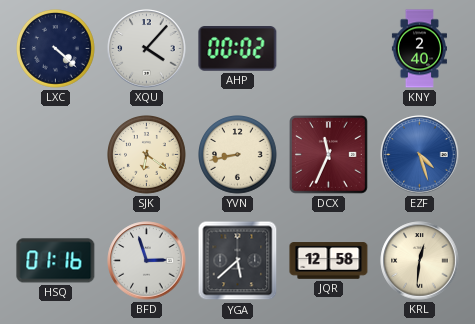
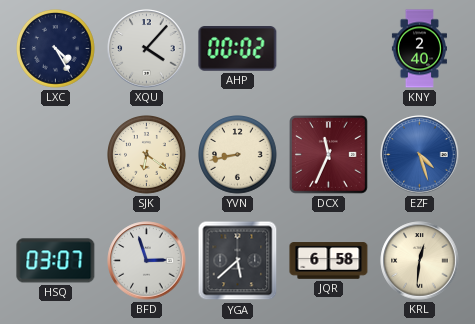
LXC: 4:22 -> 4:25 (56, 49)
HSQ: 01:16 -> 03:07 (56, 261)
JQR: 12:58 -> 6:58 (329, 261)
